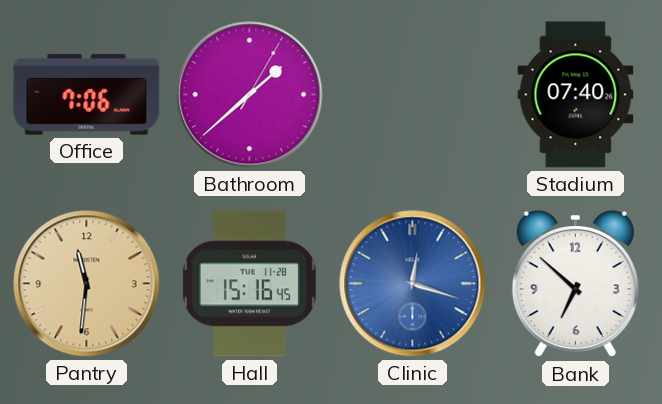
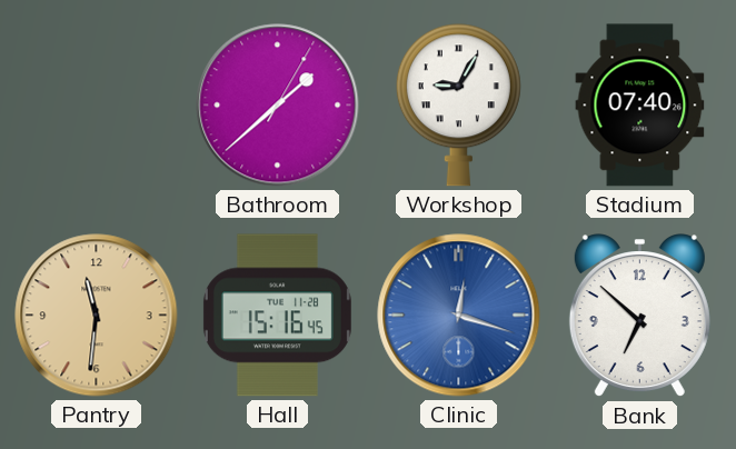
Office: 7:06 -> none (87, 95)
Workshop: none -> 9:05 (458, 106)
